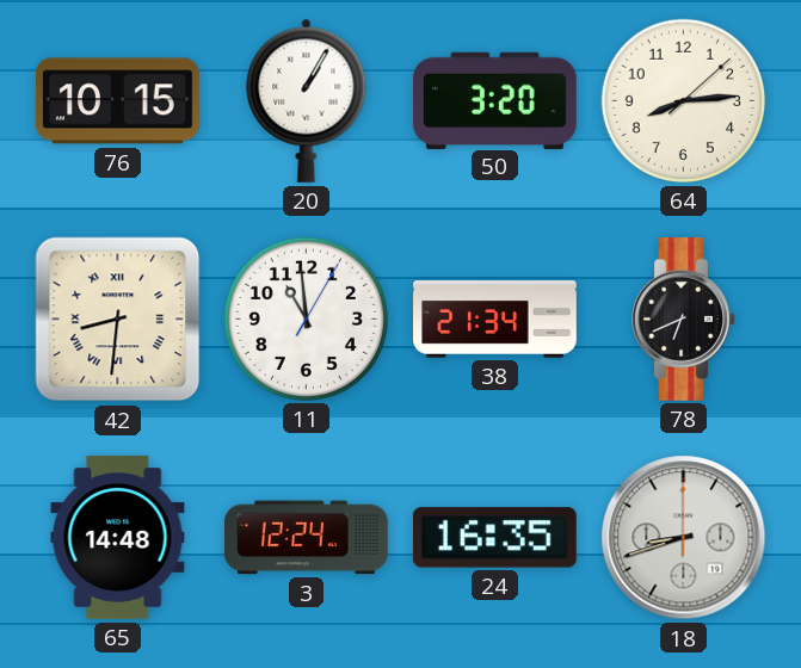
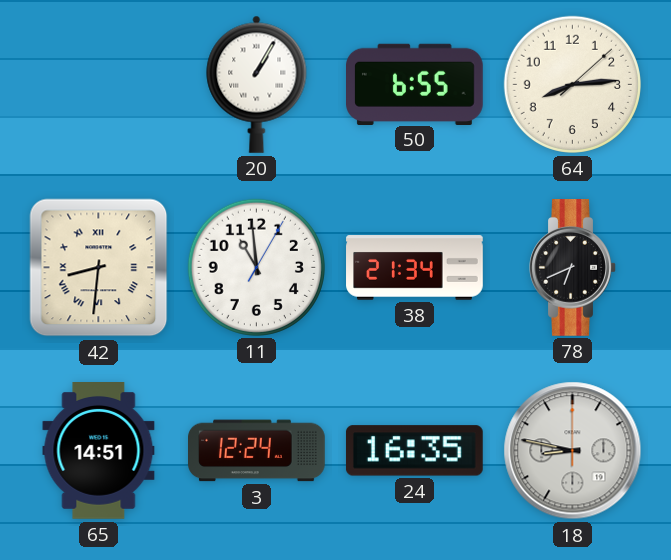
76: 10:15 -> none (118, 101)
50: 3:20 -> 6:55 (415, 84)
65: 14:48 -> 14:51 (99, 451)
18: 8:42 -> 8:47 (573, 451)
